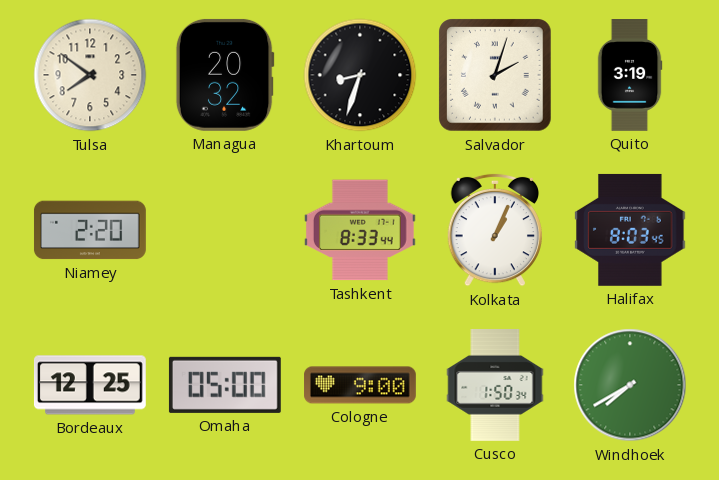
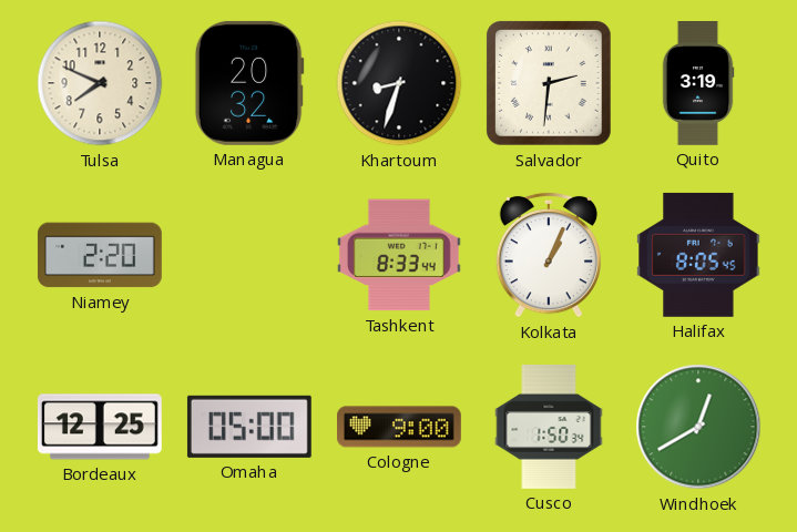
Tulsa: 7:51 -> 7:49 (100, 83)
Salvador: 2:03 -> 2:31 (549, 83)
Halifax: 8:03 -> 8:05 (698, 255)
Windhoek: 7:40 -> 12:40 (698, 427)
